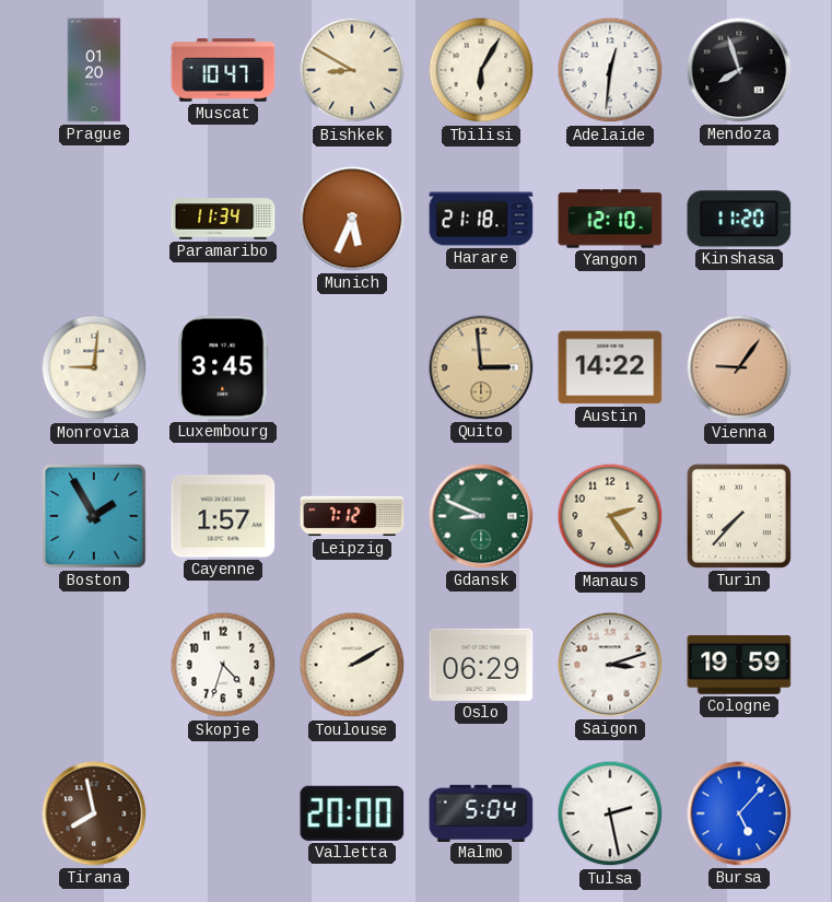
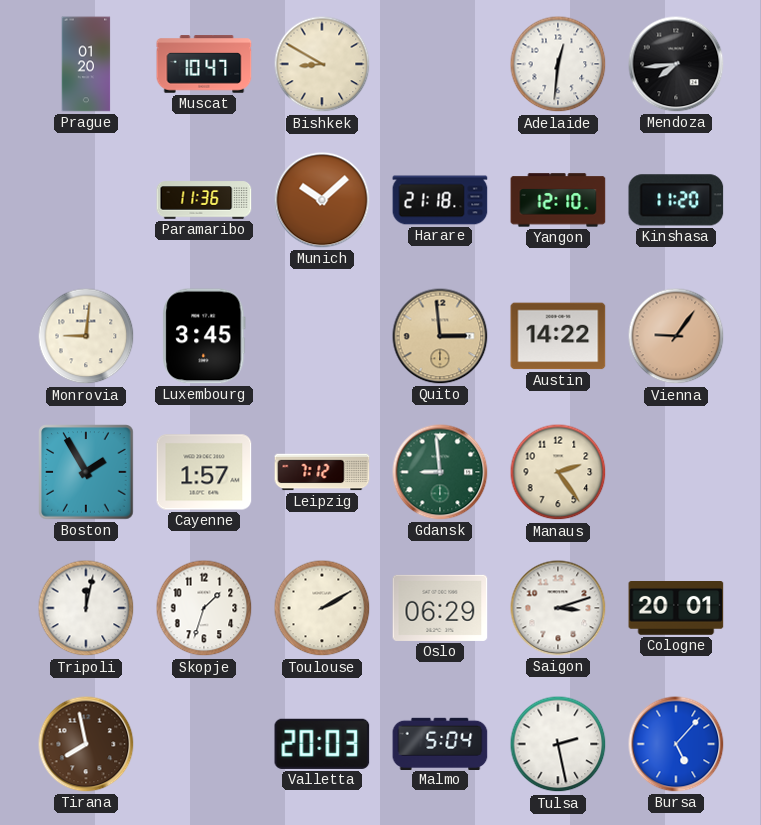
Tbilisi: 6:05 -> none (481, 70)
Mendoza: 7:57 -> 7:44 (676, 64)
Paramaribo: 11:34 -> 11:36 (204, 200)
Munich: 5:34 -> 10:08 (322, 200)
Gdansk: 8:49 -> 8:59 (440, 472)
Turin: 7:37 -> none (739, 516)
Tripoli: none -> 12:02 (86, 608)
Skopje: 4:33 -> 1:33 (204, 608)
Cologne: 19:59 -> 20:01 (676, 609)
Valletta: 20:00 -> 20:03 (322, 744)
